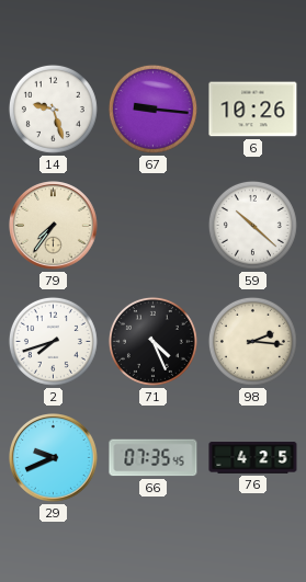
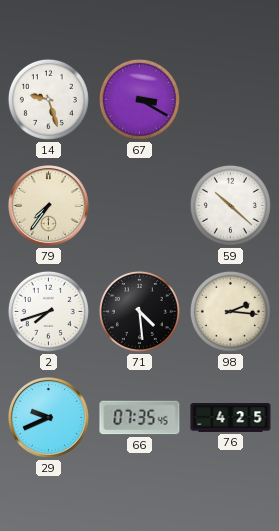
67: 9:16 -> 3:20 (139, 99)
6: 10:26 -> none (253, 110)
71: 4:26 -> 4:29 (139, 311)
